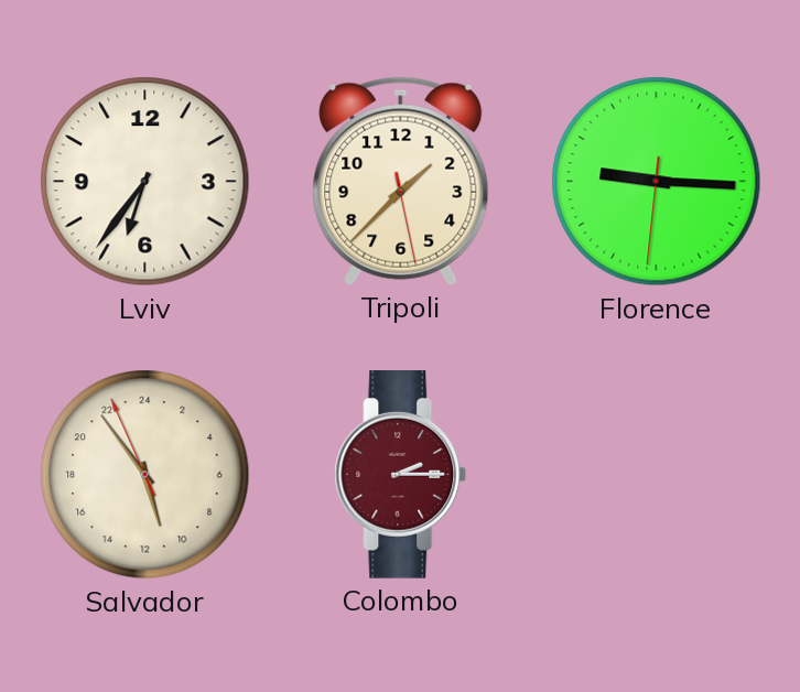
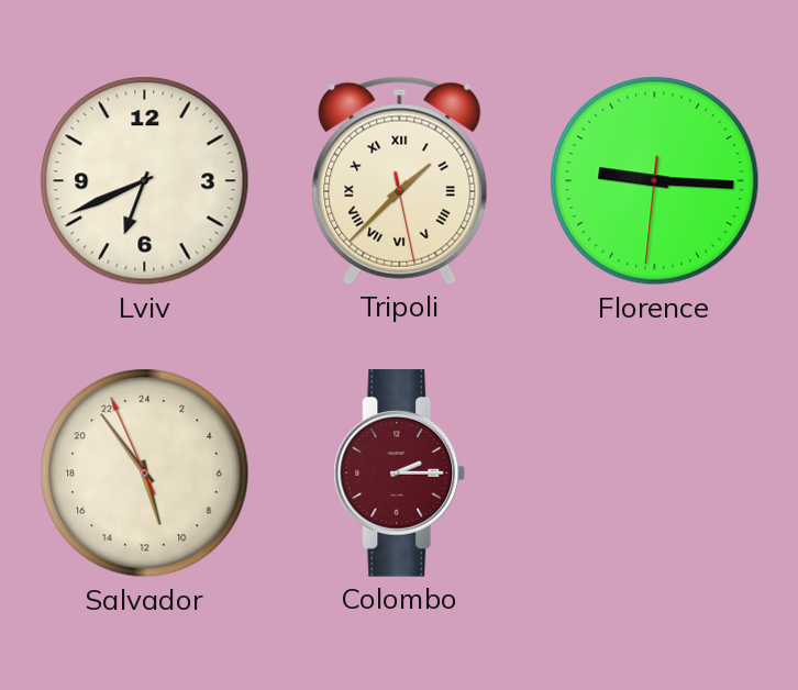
Lviv: 6:36 -> 6:41 (145, 181)
Tripoli numerals: Arabic -> Roman (400, 180)
